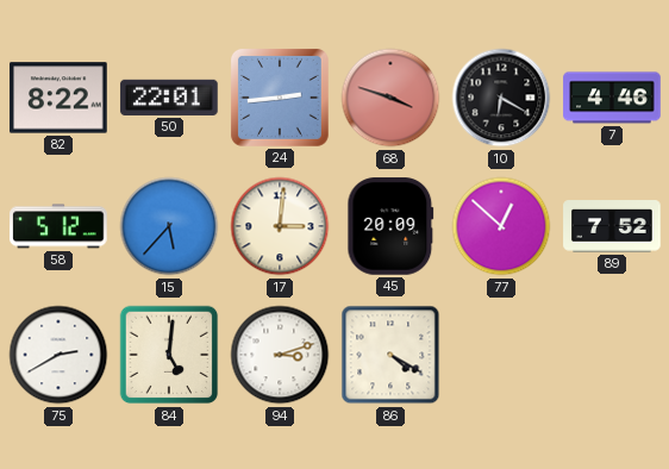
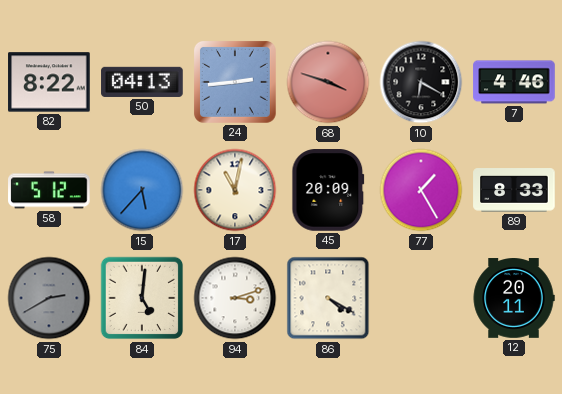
50: 22:01 -> 04:13 (142, 82)
17: 3:01 -> 11:02 (235, 190)
77: 12:52 -> 1:25 (421, 190)
89: 7:52 -> 8:33 (514, 190)
75 dial: white -> grey (49, 298)
12: none -> 20:11 (514, 298)
